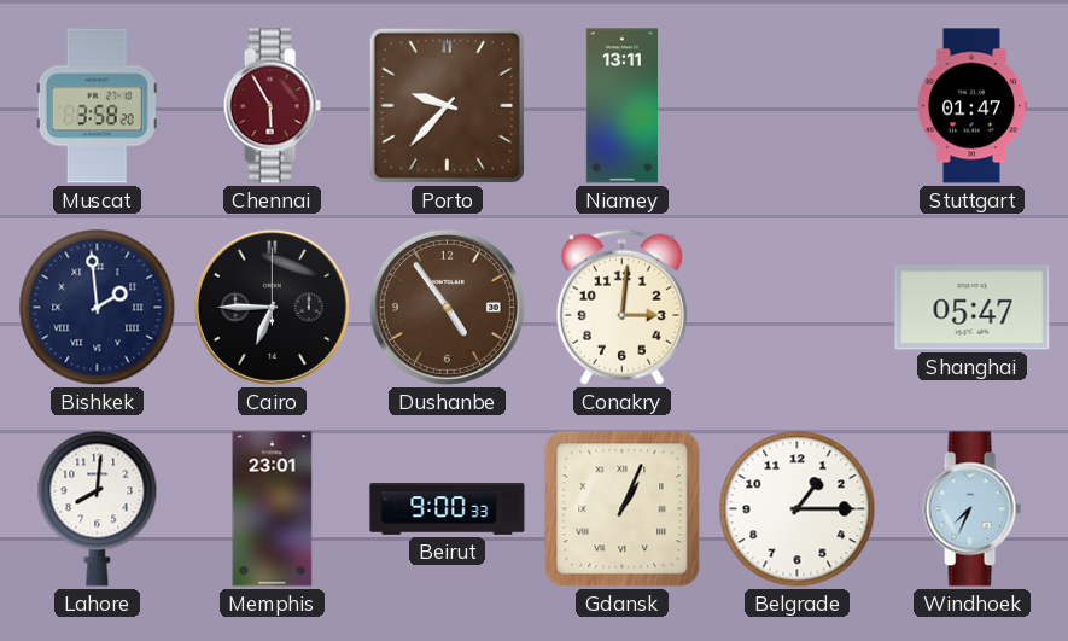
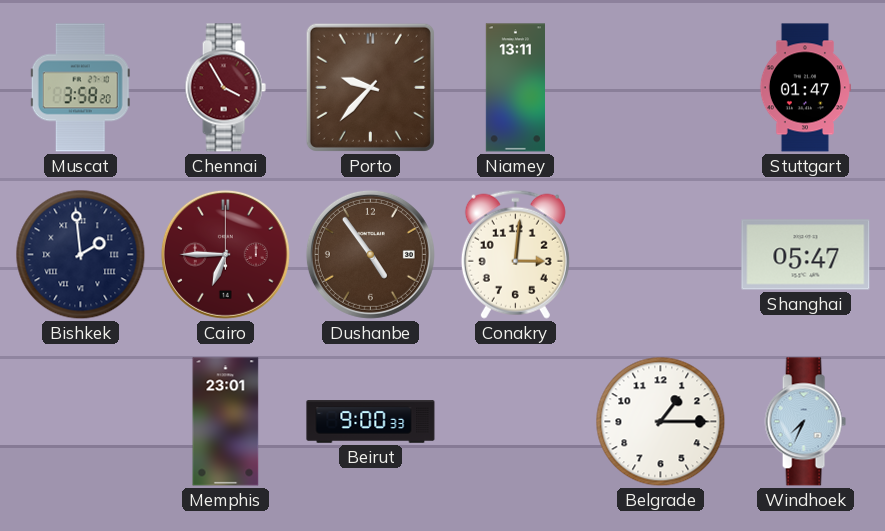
Chennai: 5:55 -> 3:55 (225, 88)
Cairo dial: black -> burgundy (225, 254)
Lahore: 8:01 -> none (98, 508)
Gdansk: 1:04 -> none (623, 509)
